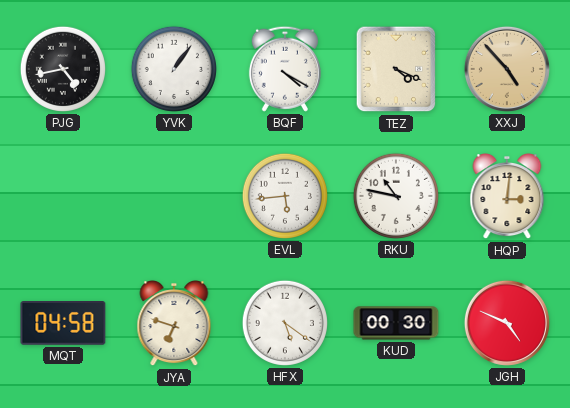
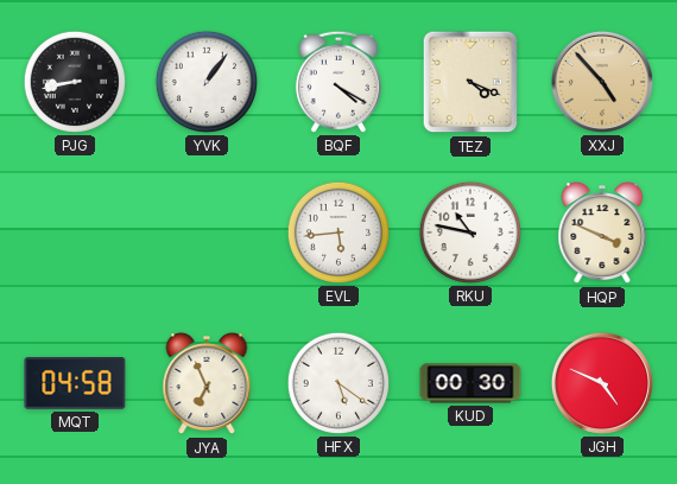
PJG: 4:43 -> 8:43 (75, 82)
HQP: 3:01 -> 3:49 (602, 234)
JYA: 6:48 -> 6:56 (207, 384)
